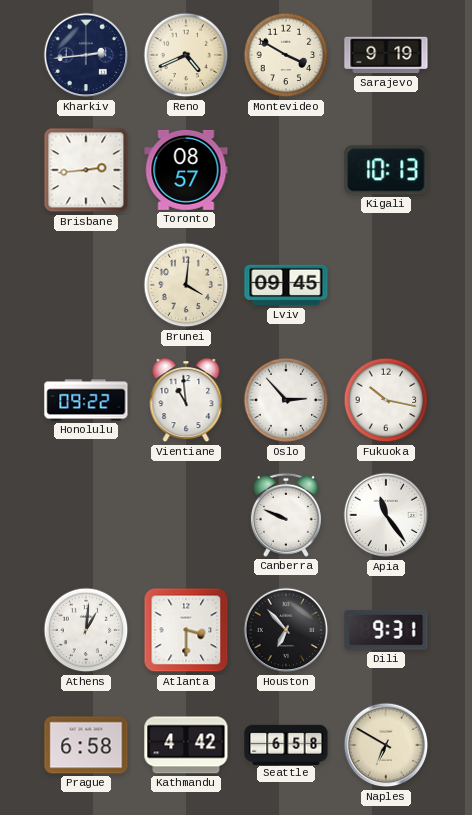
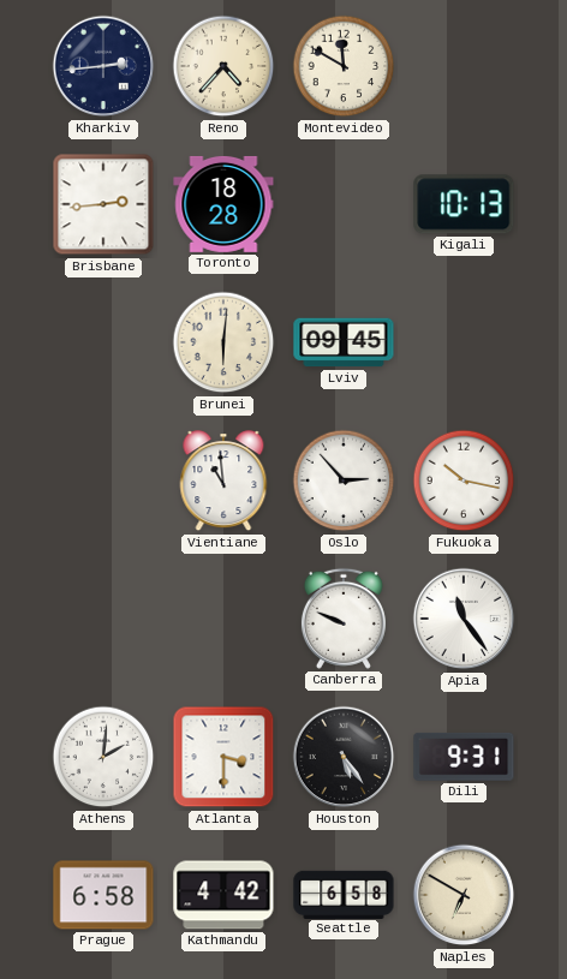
Reno: 4:41 -> 4:37 (223, 66)
Montevideo: 3:50 -> 11:50 (344, 66)
Sarajevo: 9:19 -> none (386, 55)
Toronto: 08:57 -> 18:28 (223, 204)
Brunei: 4:01 -> 6:01 (223, 342)
Honolulu: 09:22 -> none (86, 400)
Athens: 1:01 -> 2:01 (103, 757)
Houston: 6:53 -> 5:24 (344, 757)
